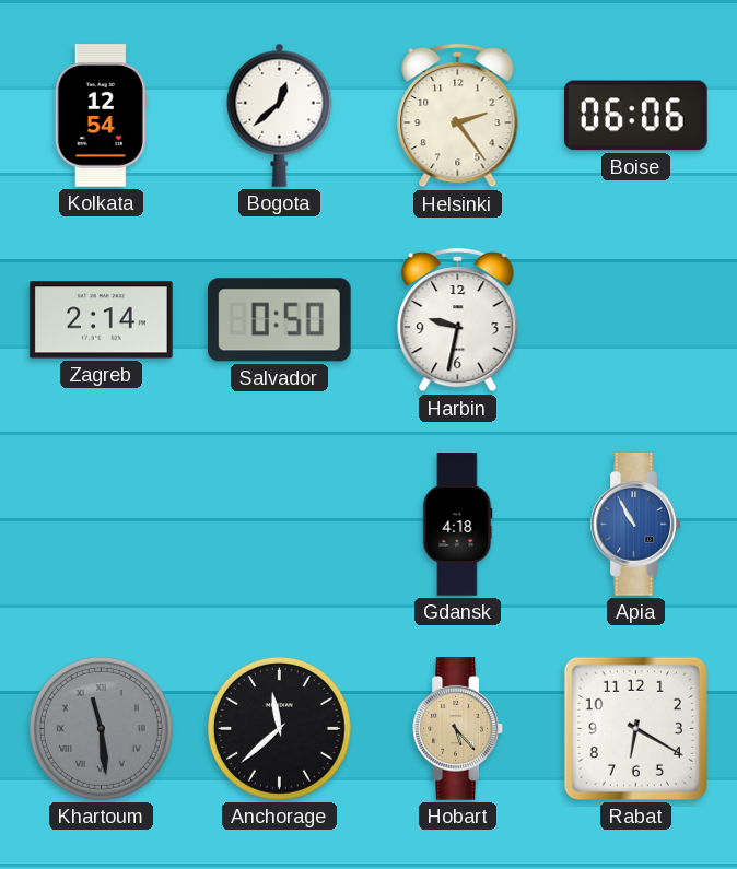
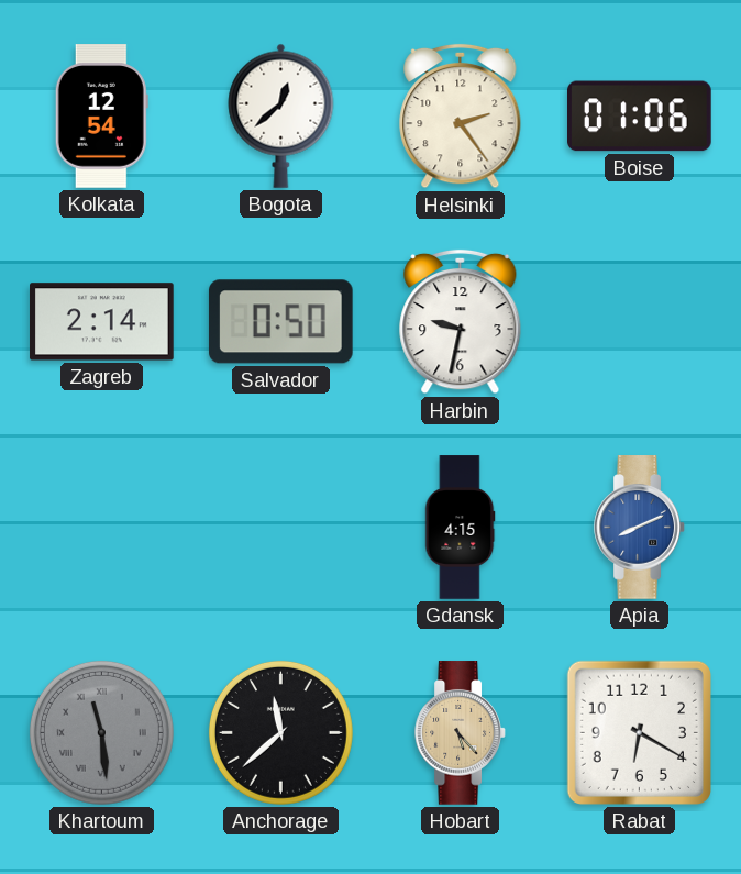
Boise: 06:06 -> 01:06 (640, 117)
Gdansk: 4:18 -> 4:15 (460, 528)
Apia: 10:55 -> 8:11 (640, 528)
